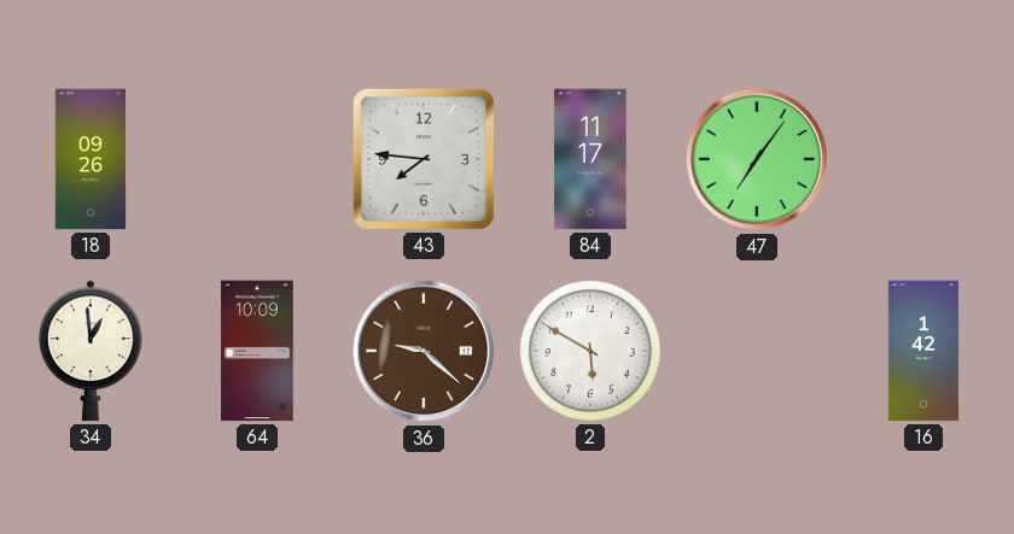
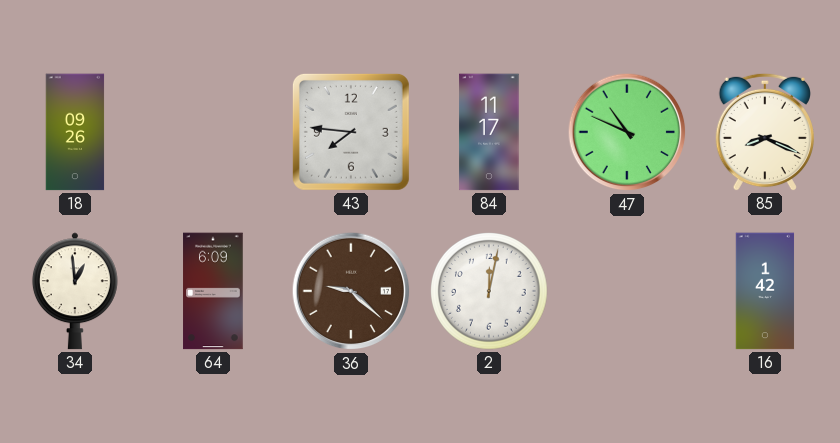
47: 7:06 -> 10:49 (627, 132)
85: none -> 8:19 (765, 132)
64: 10:09 -> 6:09 (213, 291)
2: 5:50 -> 12:02 (489, 291)
